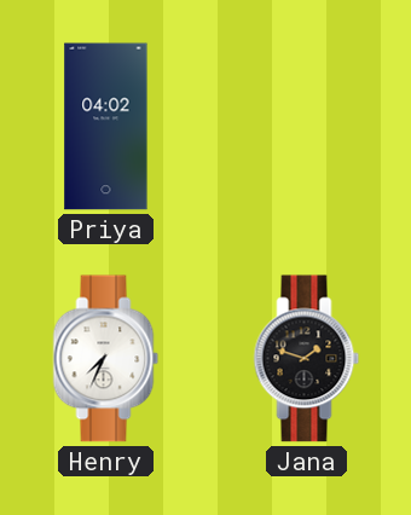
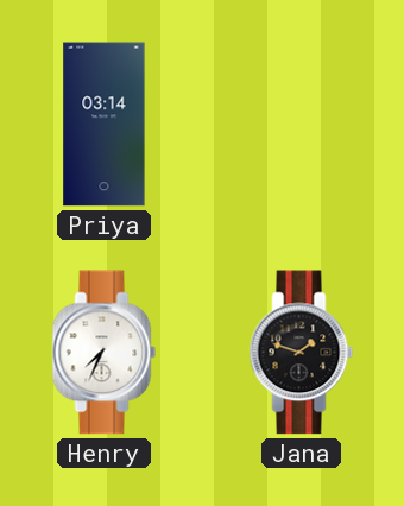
Priya: 04:02 -> 03:14 (105, 125)
